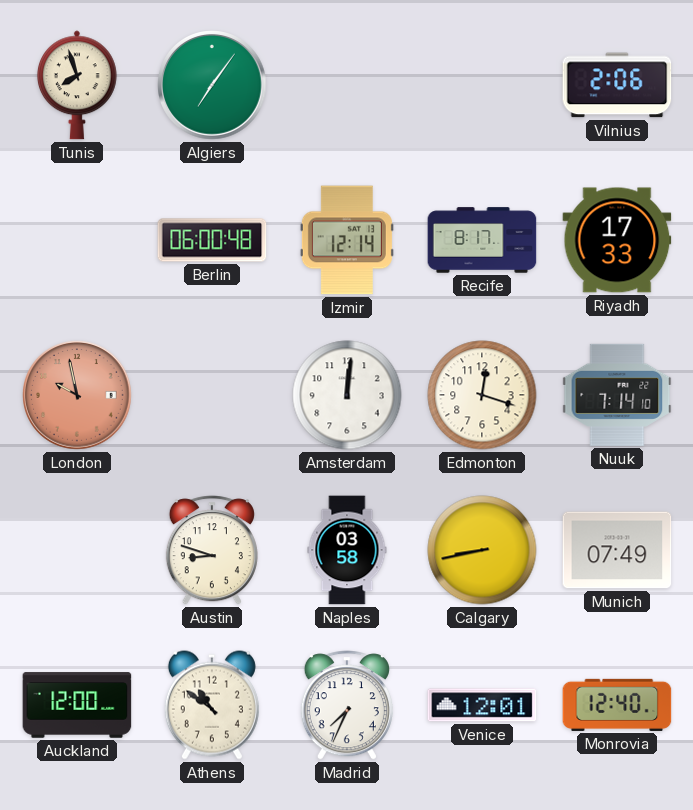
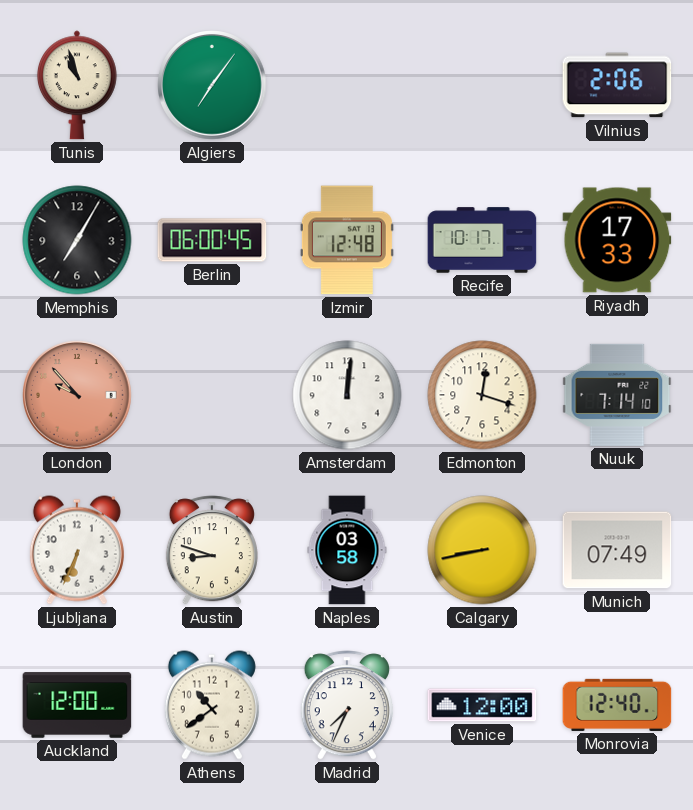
Tunis: 7:57 -> 10:57 (77, 85)
Memphis: none -> 7:05 (77, 240)
Berlin: 06:00:48 -> 06:00:45 (212, 240)
Izmir: 12:14 -> 12:48 (347, 240)
Recife: 8:17 -> 10:17 (482, 240)
London: 9:58 -> 9:53 (77, 395)
Ljubljana: none -> 6:34 (77, 550)
Athens: 10:51 -> 10:39 (212, 705)
Venice: 12:01 -> 12:00 (482, 705)
